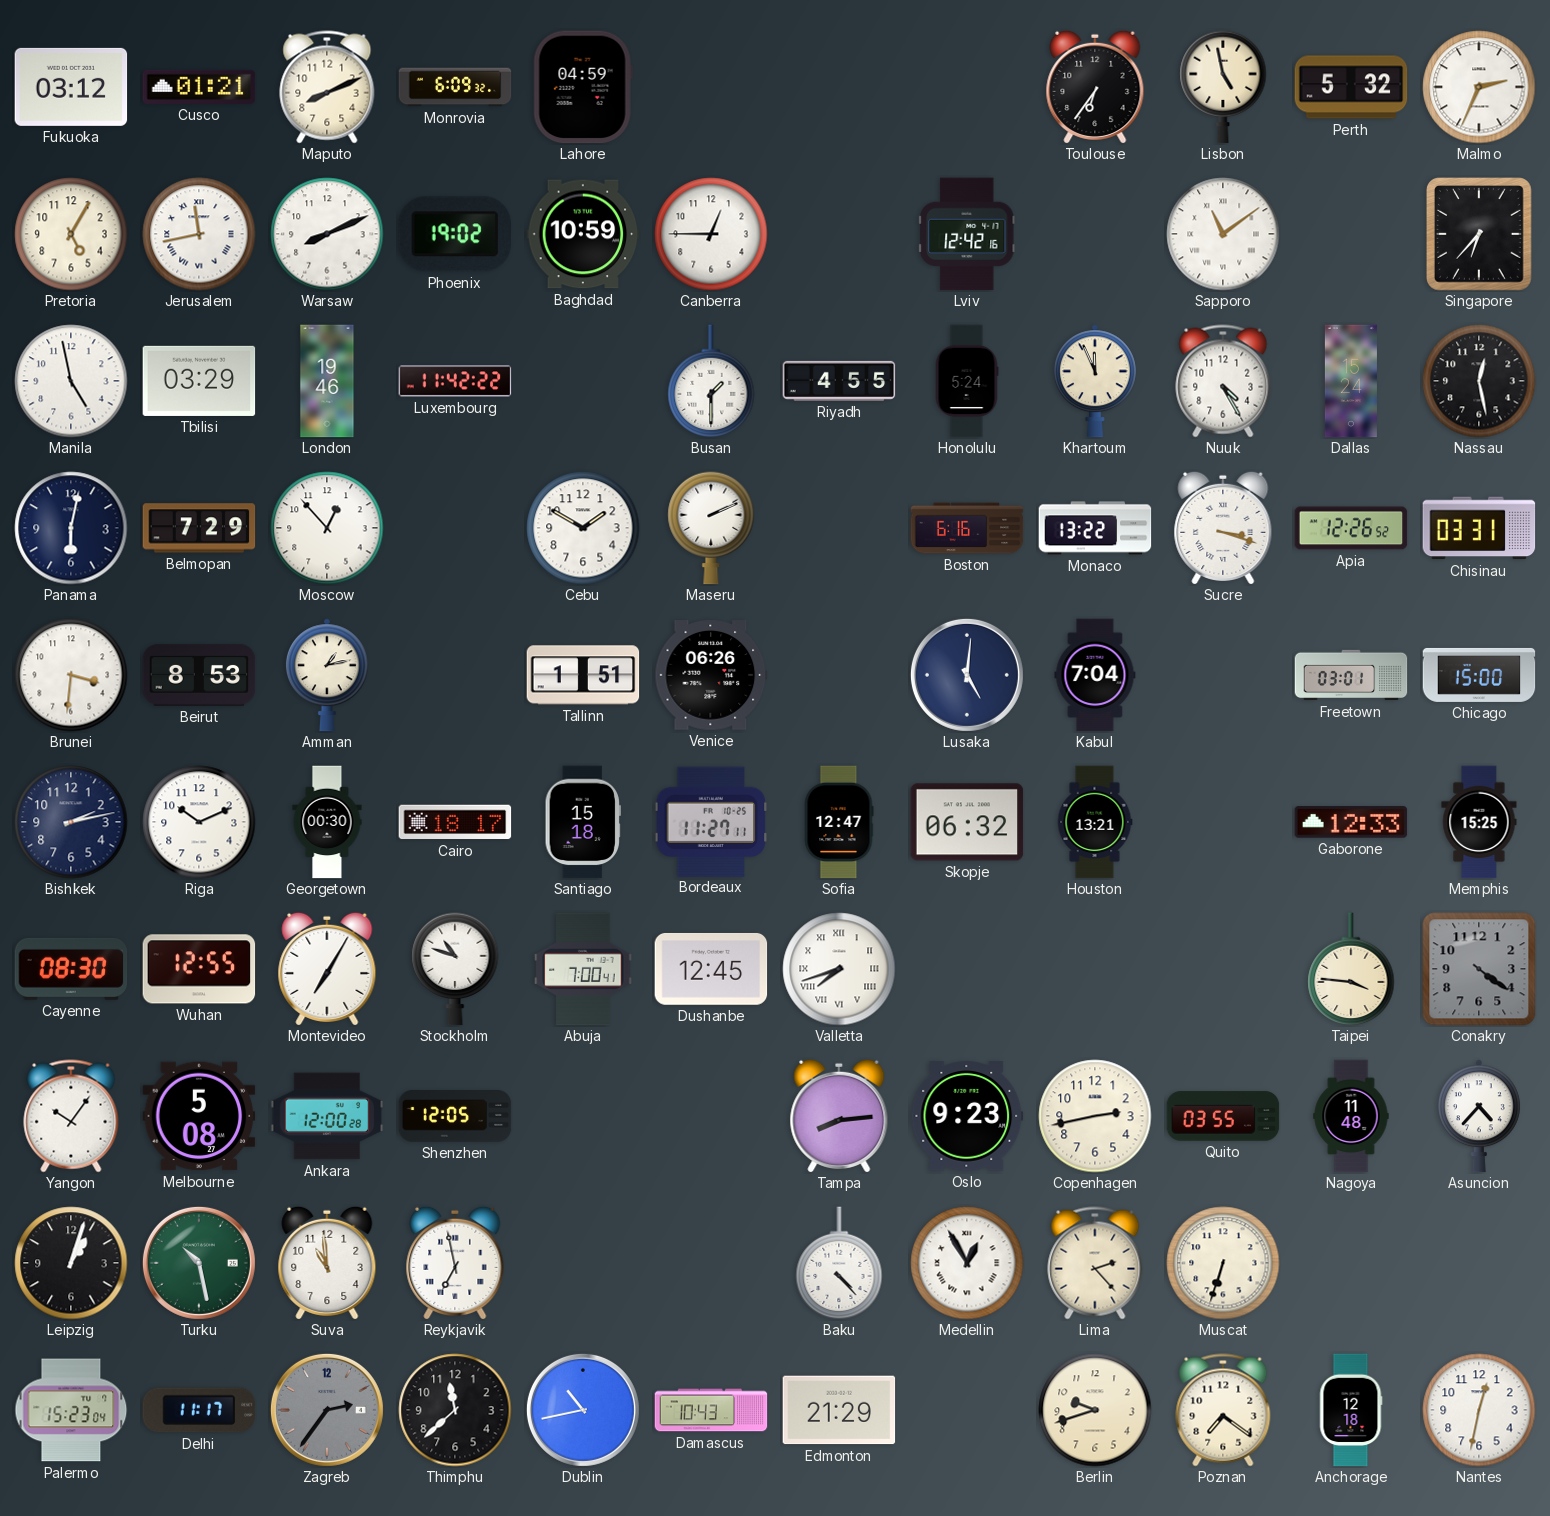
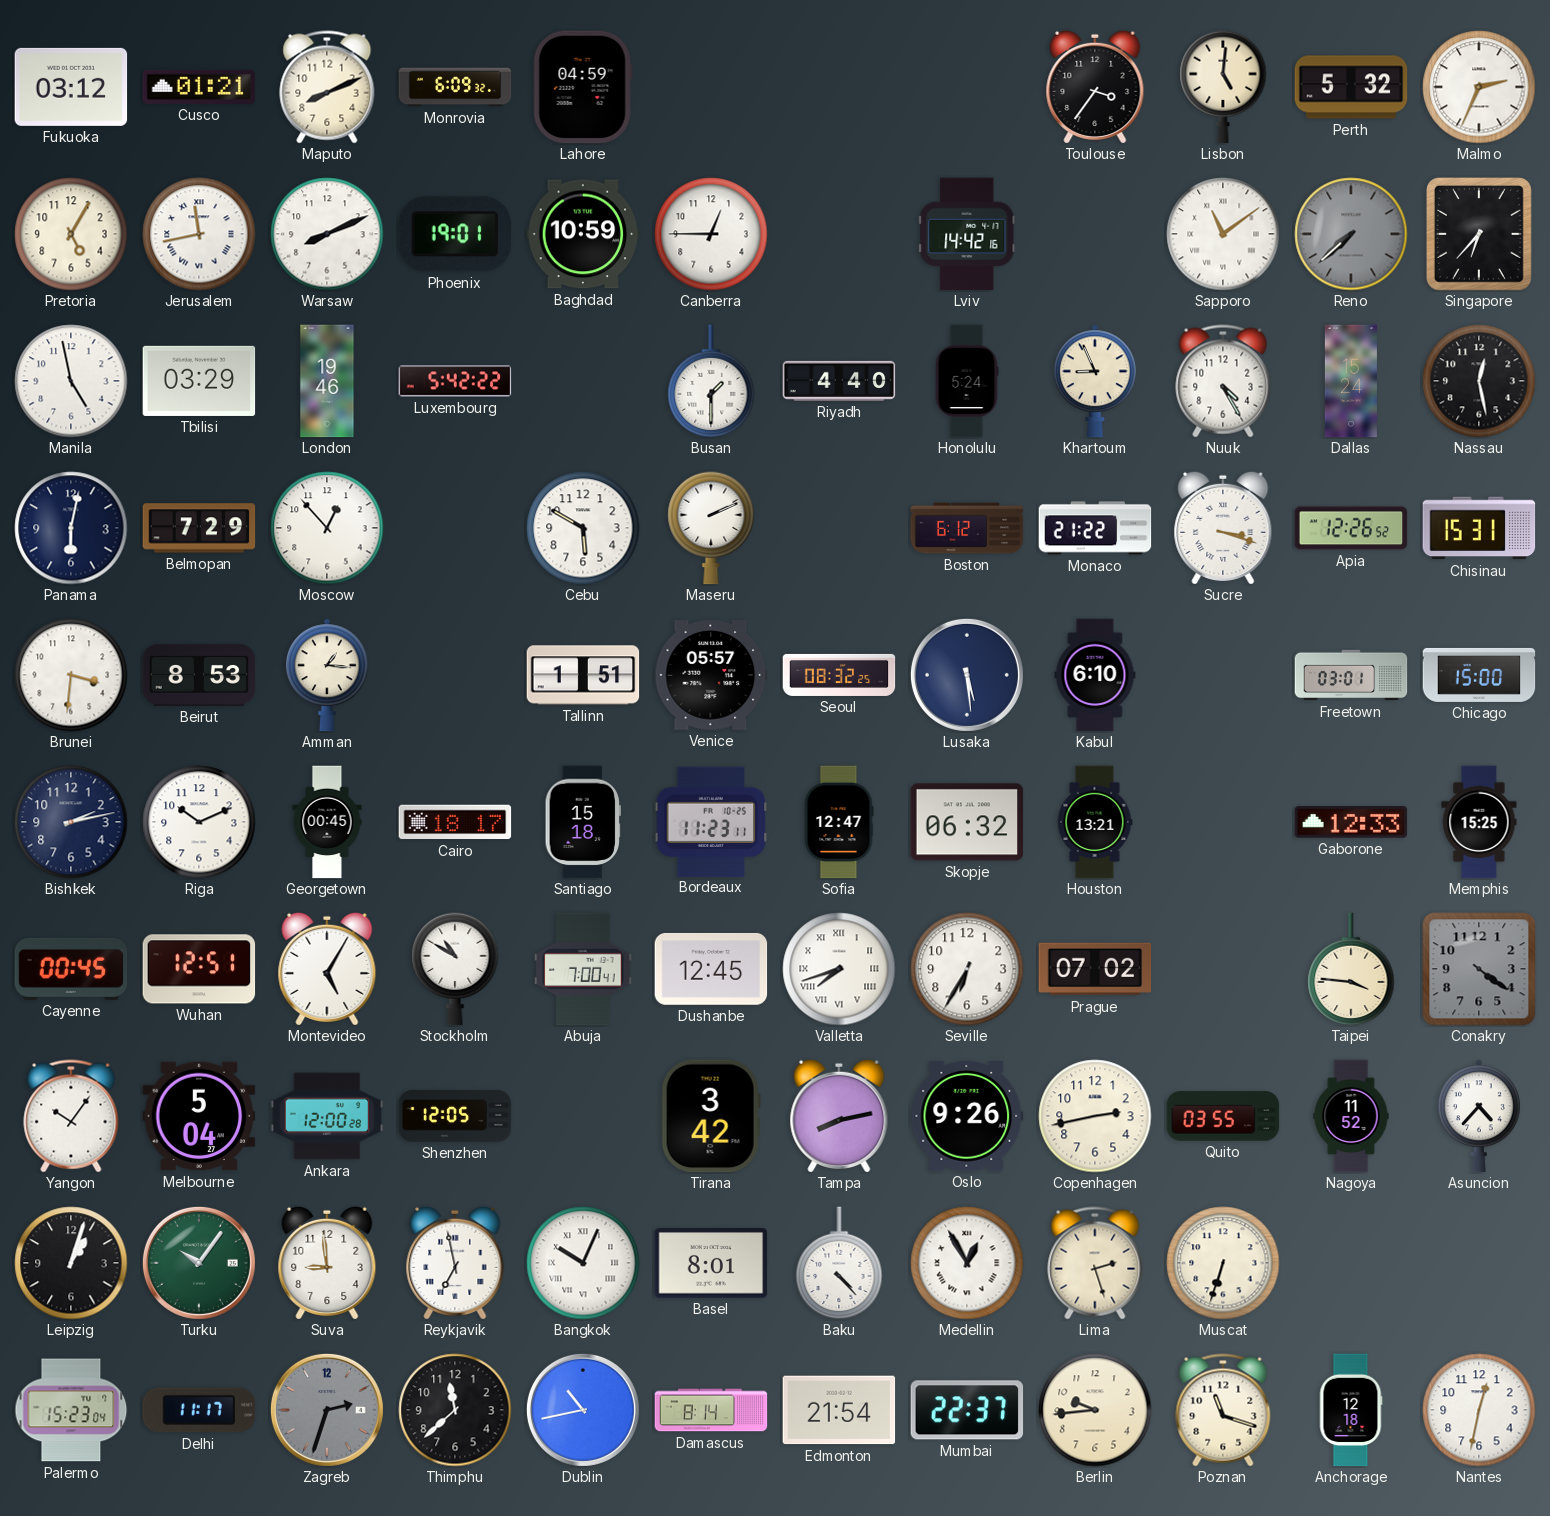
Toulouse: 6:36 -> 3:36 (1095, 86)
Lisbon: 4:58 -> 5:01 (1223, 87)
Phoenix: 19:02 -> 19:01 (454, 234)
Lviv: 12:42 -> 14:42 (968, 234)
Reno: none -> 7:38 (1351, 234)
Luxembourg: 11:42 -> 5:42 (455, 381)
Riyadh: 4:55 -> 4:40 (839, 381)
Khartoum: 11:56 -> 8:56 (1095, 381)
Cebu: 1:50 -> 5:50 (583, 528)
Boston: 6:16 -> 6:12 (967, 528)
Monaco: 13:22 -> 21:22 (1095, 528)
Chisinau: 03:31 -> 15:31 (1479, 528)
Amman: 1:13 -> 1:16 (327, 675)
Venice: 06:26 -> 05:57 (711, 676)
Seoul: none -> 08:32 (839, 675)
Lusaka: 5:01 -> 5:29 (967, 675)
Kabul: 7:04 -> 6:10 (1095, 675)
Georgetown: 00:30 -> 00:45 (327, 822)
Bordeaux: 11:27 -> 11:23 (711, 821)
Cayenne: 08:30 -> 00:45 (71, 969)
Wuhan: 12:55 -> 12:51 (199, 969)
Montevideo: 7:05 -> 5:05 (327, 968)
Stockholm: 10:48 -> 10:50 (455, 969)
Seville: none -> 6:35 (967, 969)
Prague: none -> 07:02 (1095, 969)
Melbourne: 5:08 -> 5:04 (199, 1116)
Tirana: none -> 3:42 (711, 1116)
Tampa: 8:14 -> 8:13 (839, 1115)
Oslo: 9:23 -> 9:26 (967, 1116)
Nagoya: 11:48 -> 11:52 (1351, 1116)
Turku: 10:28 -> 10:06 (199, 1263)
Suva: 10:59 -> 8:59 (327, 1262)
Bangkok: none -> 10:04 (583, 1263)
Basel: none -> 8:01 (711, 1263)
Lima: 2:23 -> 2:27 (1095, 1263)
Zagreb: 2:36 -> 2:33 (327, 1410)
Damascus: 10:43 -> 8:14 (711, 1410)
Edmonton: 21:29 -> 21:54 (839, 1410)
Mumbai: none -> 22:37 (967, 1410)
Berlin: 9:42 -> 9:44 (1095, 1410)
Poznan: 7:21 -> 11:18 (1223, 1410)
